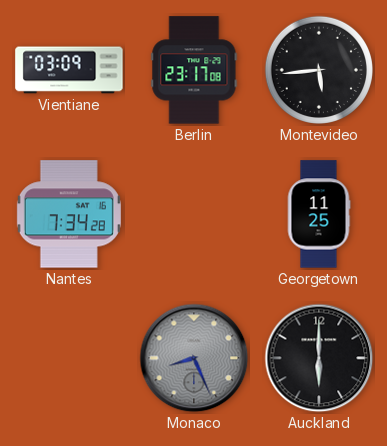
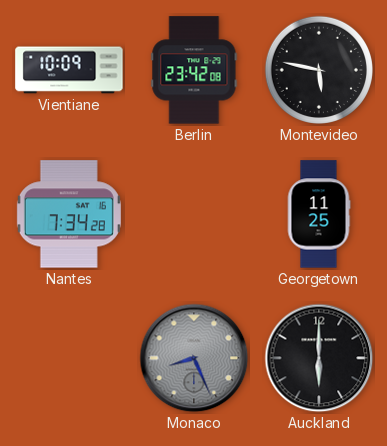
Vientiane: 03:09 -> 10:09 (69, 70)
Berlin: 23:17 -> 23:42 (194, 70)
Montevideo: 5:44 -> 5:47 (319, 70)
